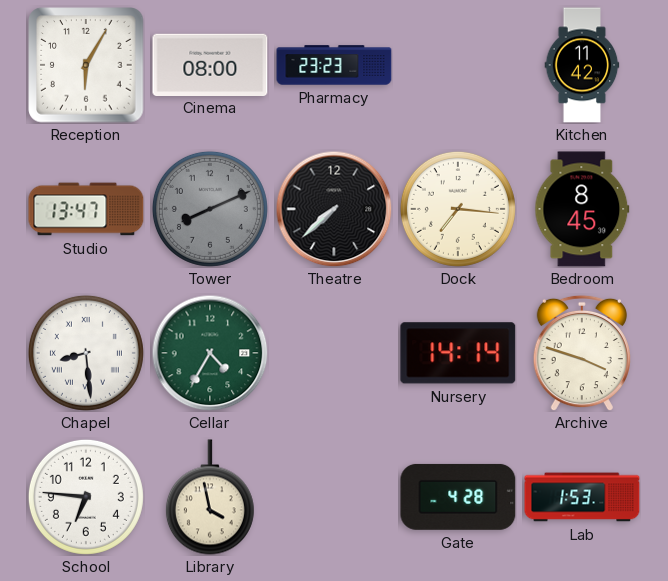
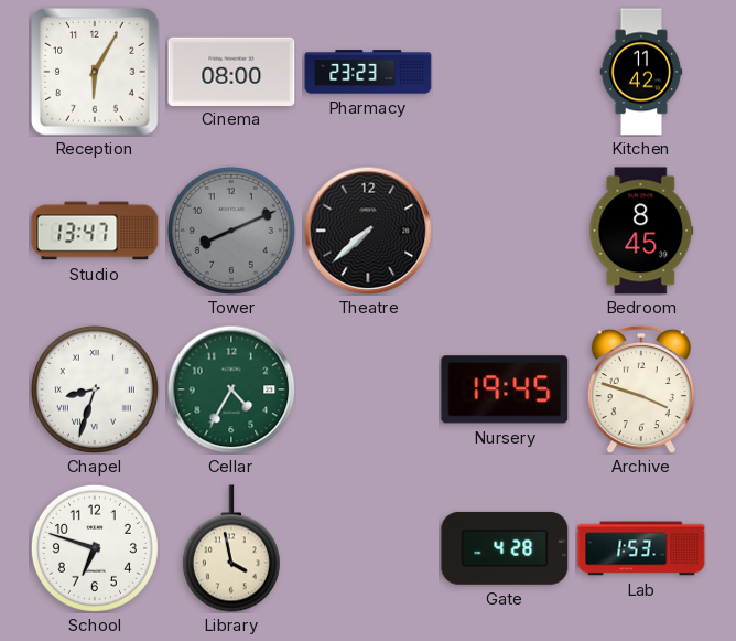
Dock: 7:16 -> none (458, 209)
Chapel: 8:29 -> 8:33 (95, 389)
Nursery: 14:14 -> 19:45 (505, 389)
School: 6:46 -> 6:48 (95, 548)
